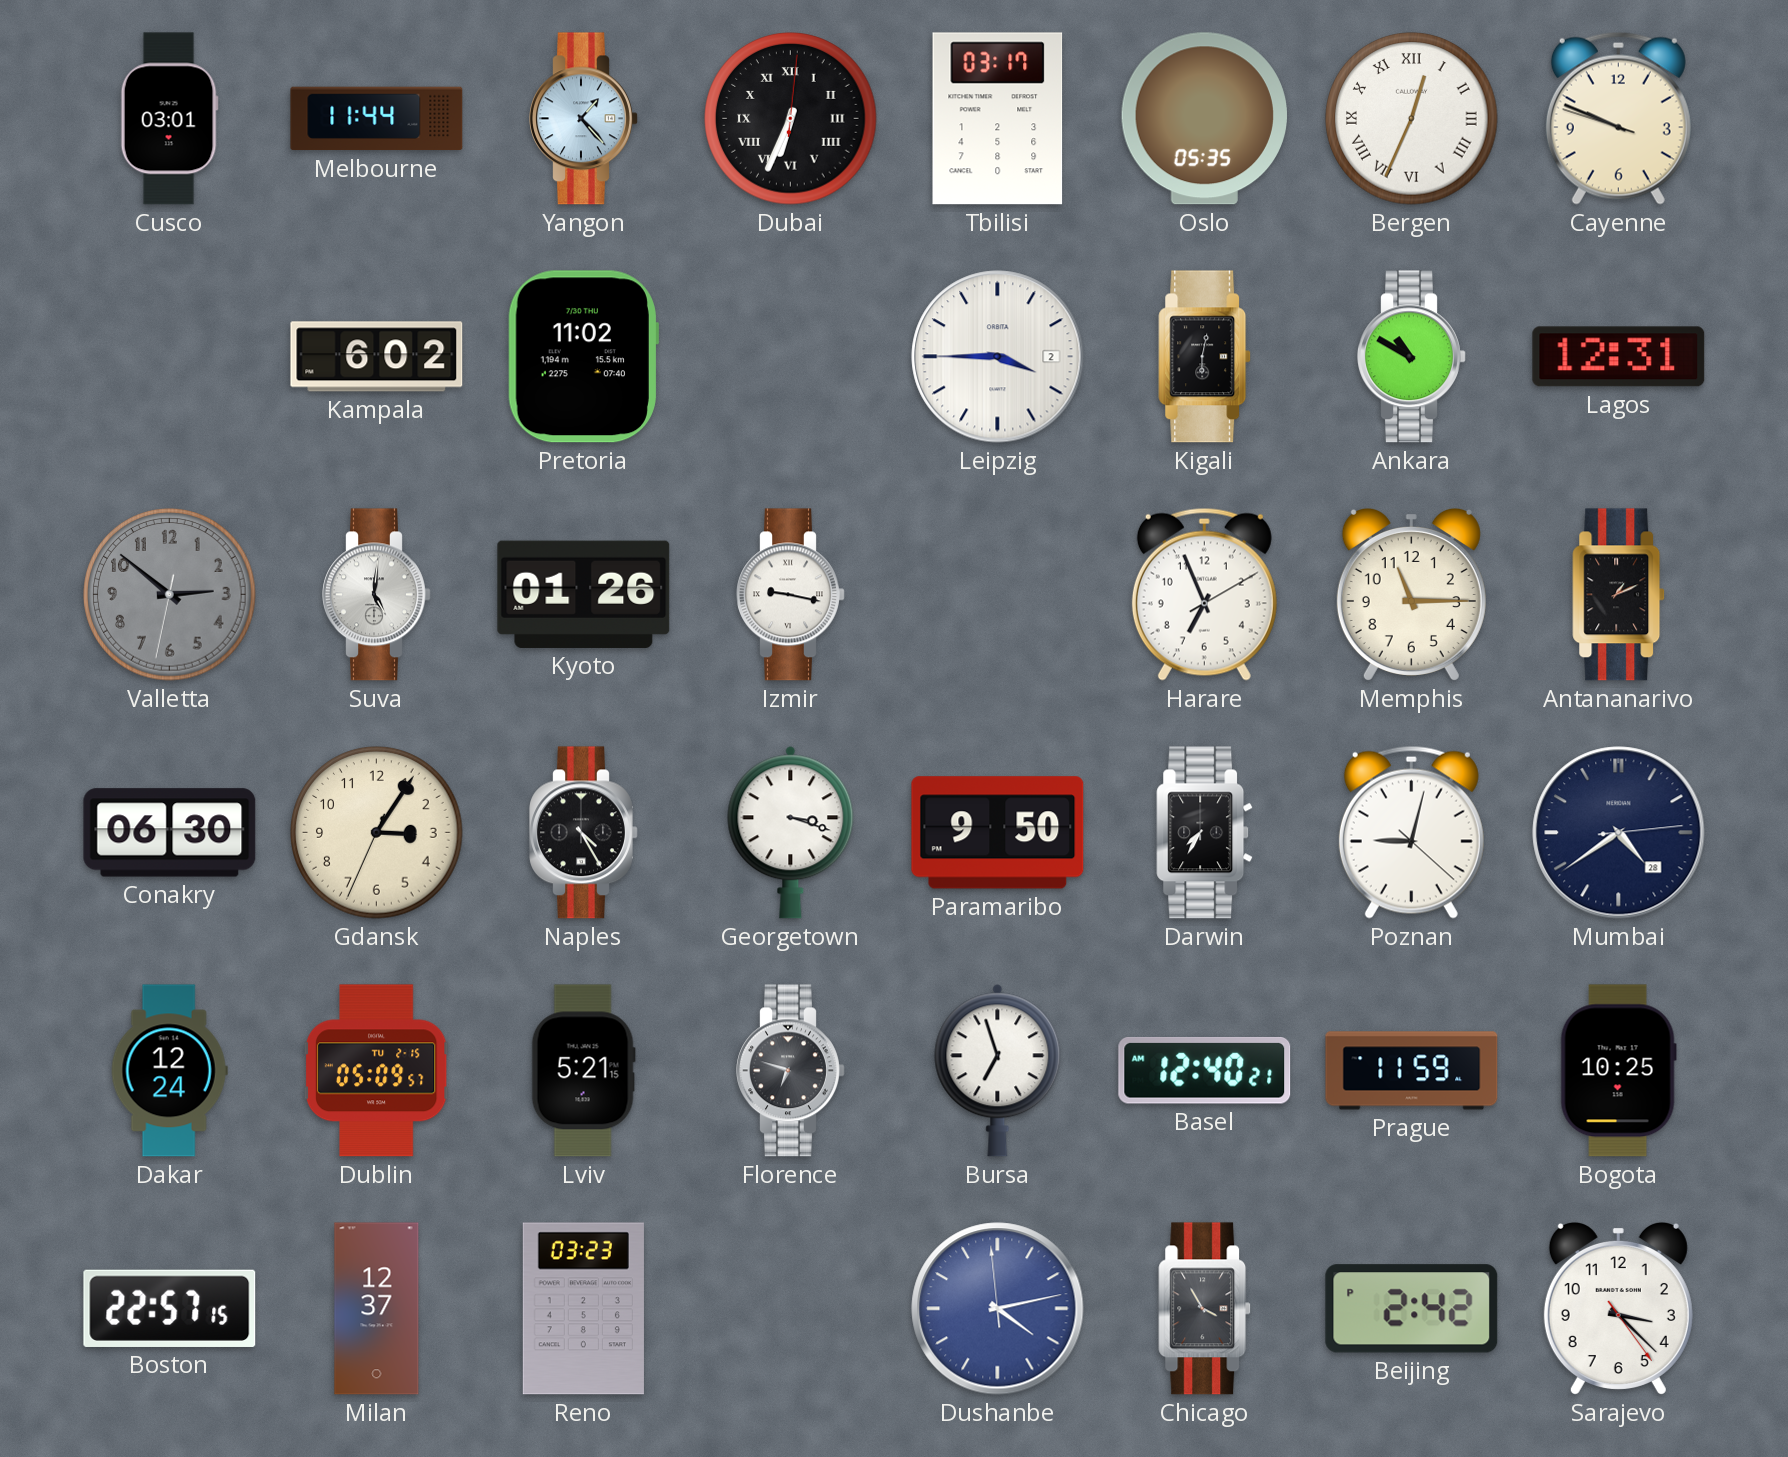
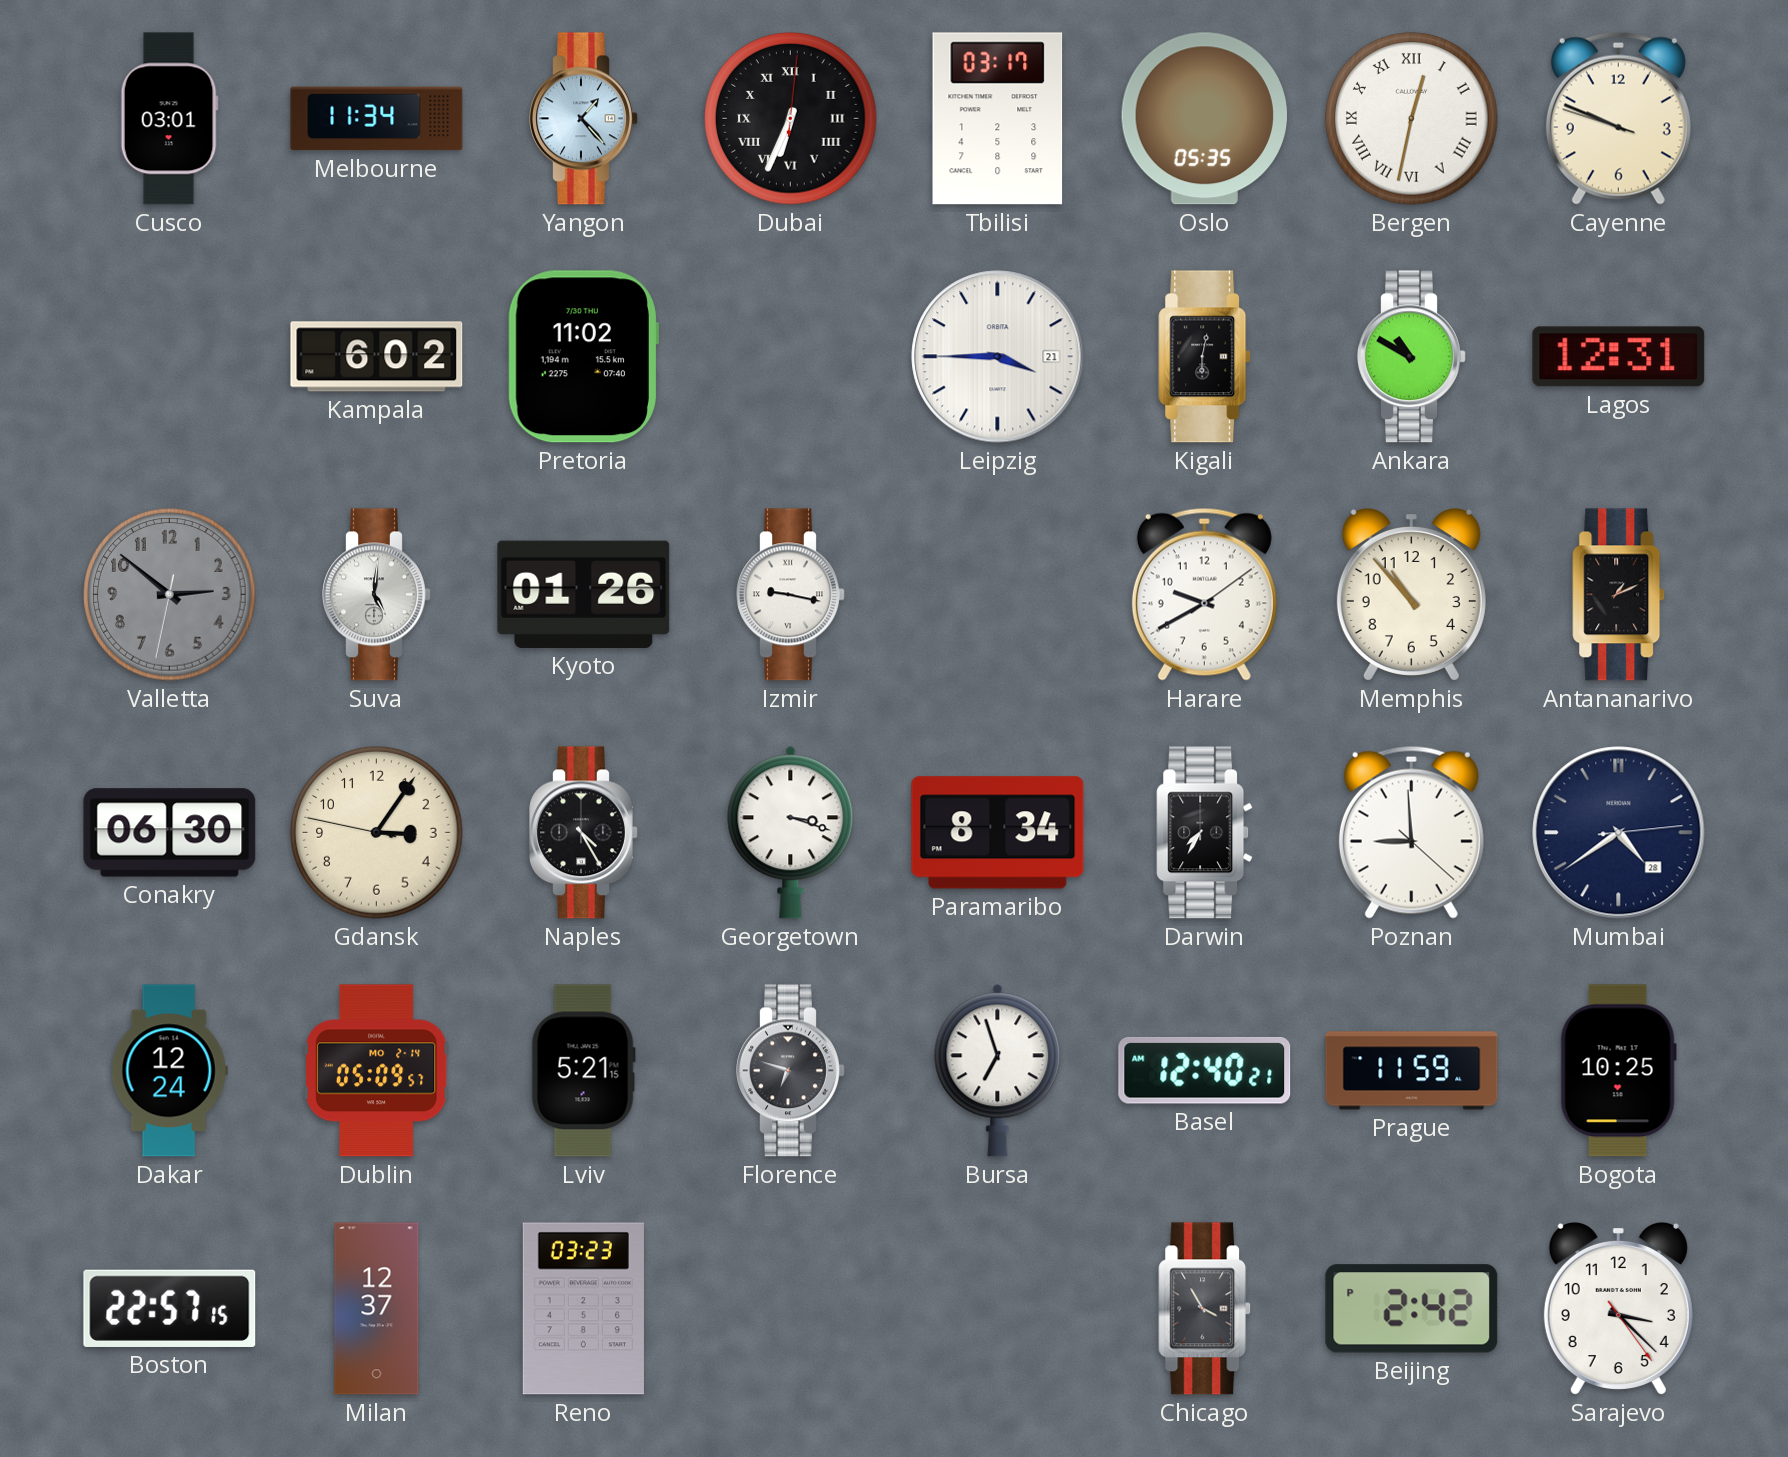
Melbourne: 11:44 -> 11:34 (377, 119)
Bergen: 12:34 -> 12:32 (1412, 119)
Leipzig date: 2 -> 21 (998, 357)
Harare: 6:56 -> 9:40 (1204, 594)
Memphis: 11:15 -> 10:53 (1411, 594)
Gdansk: 3:05:34 -> 3:05:47 (377, 833)
Paramaribo: 9:50 -> 8:34 (998, 833)
Poznan: 9:02 -> 8:59 (1411, 832)
Dublin date: TU 2-15 -> MO 2-14 (376, 1071)
Dushanbe: 4:12 -> none (998, 1309)
